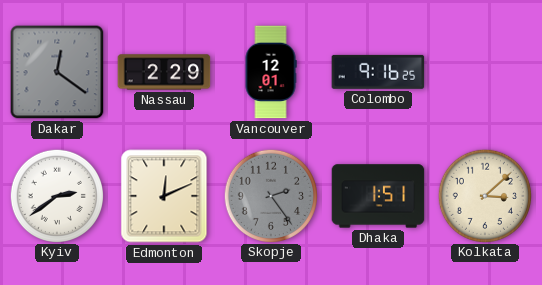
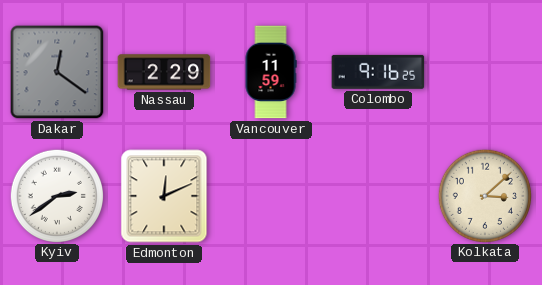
Vancouver: 12:01 -> 11:59 (271, 72)
Skopje: 2:24 -> none (270, 195)
Dhaka: 1:51 -> none (378, 196)
